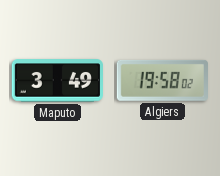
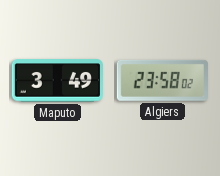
Algiers: 19:58 -> 23:58 (162, 80)
